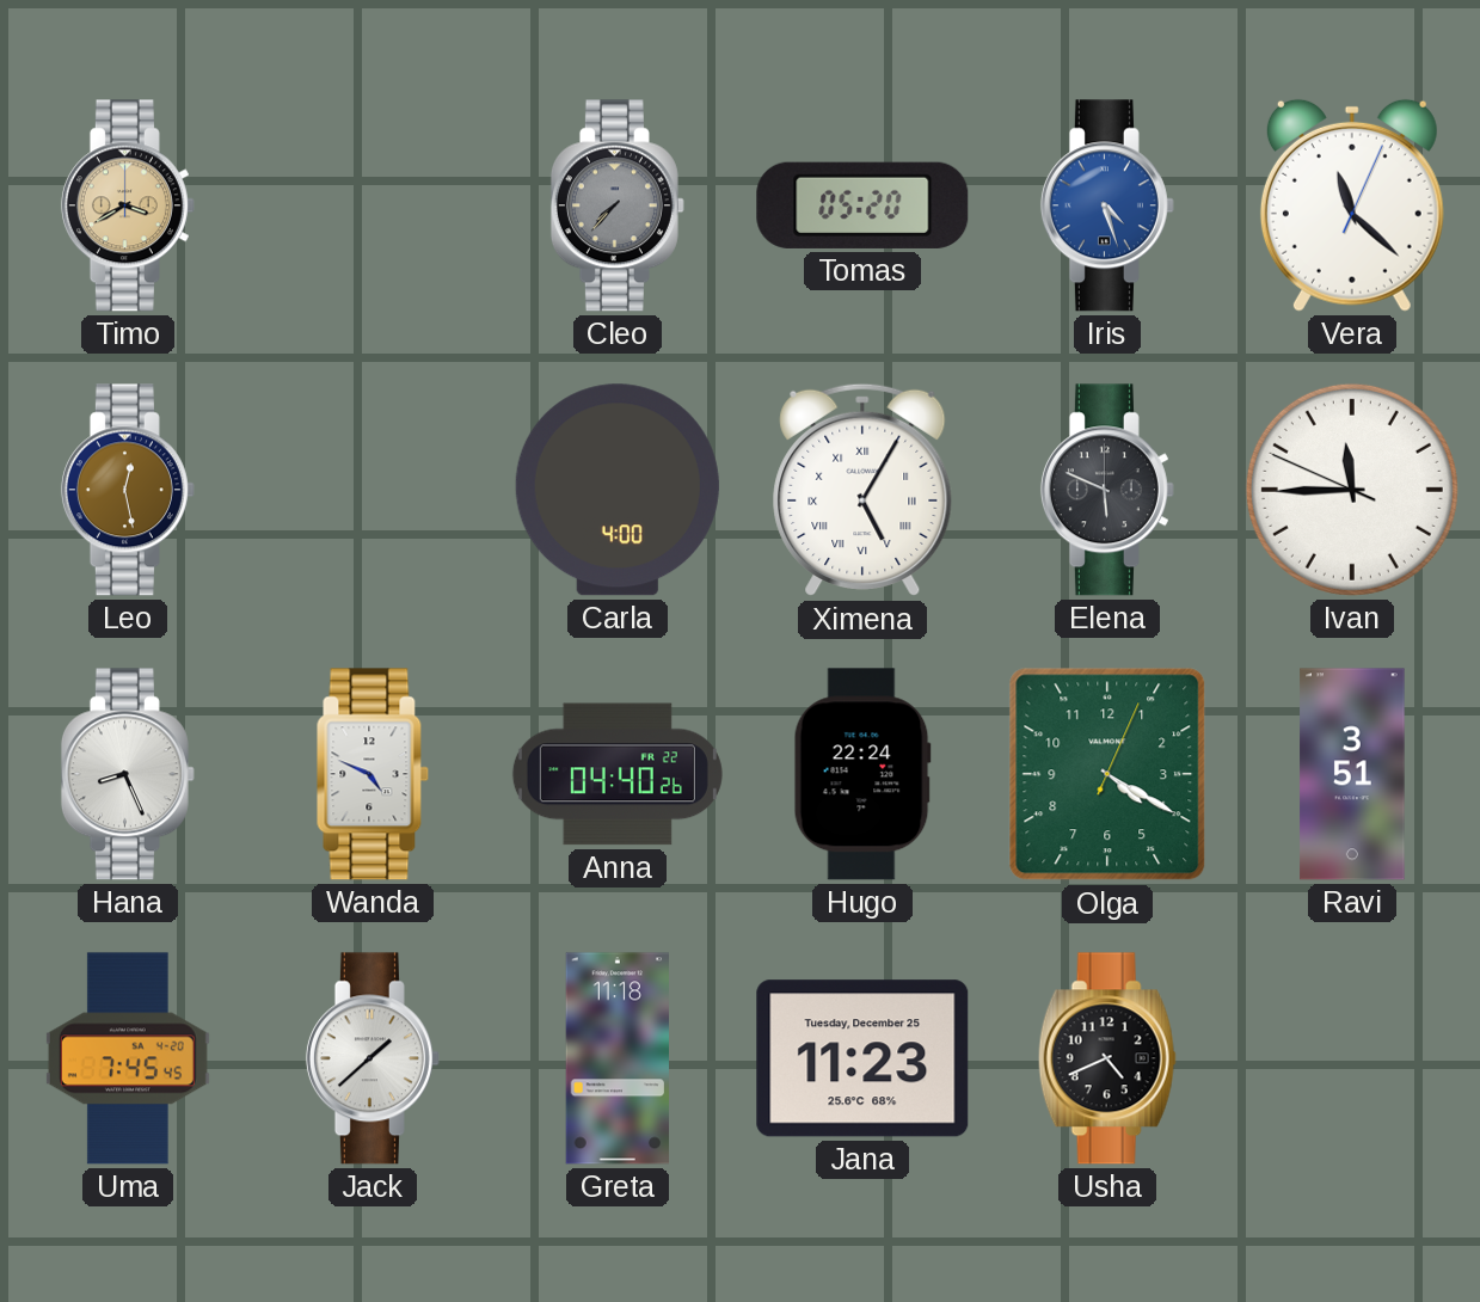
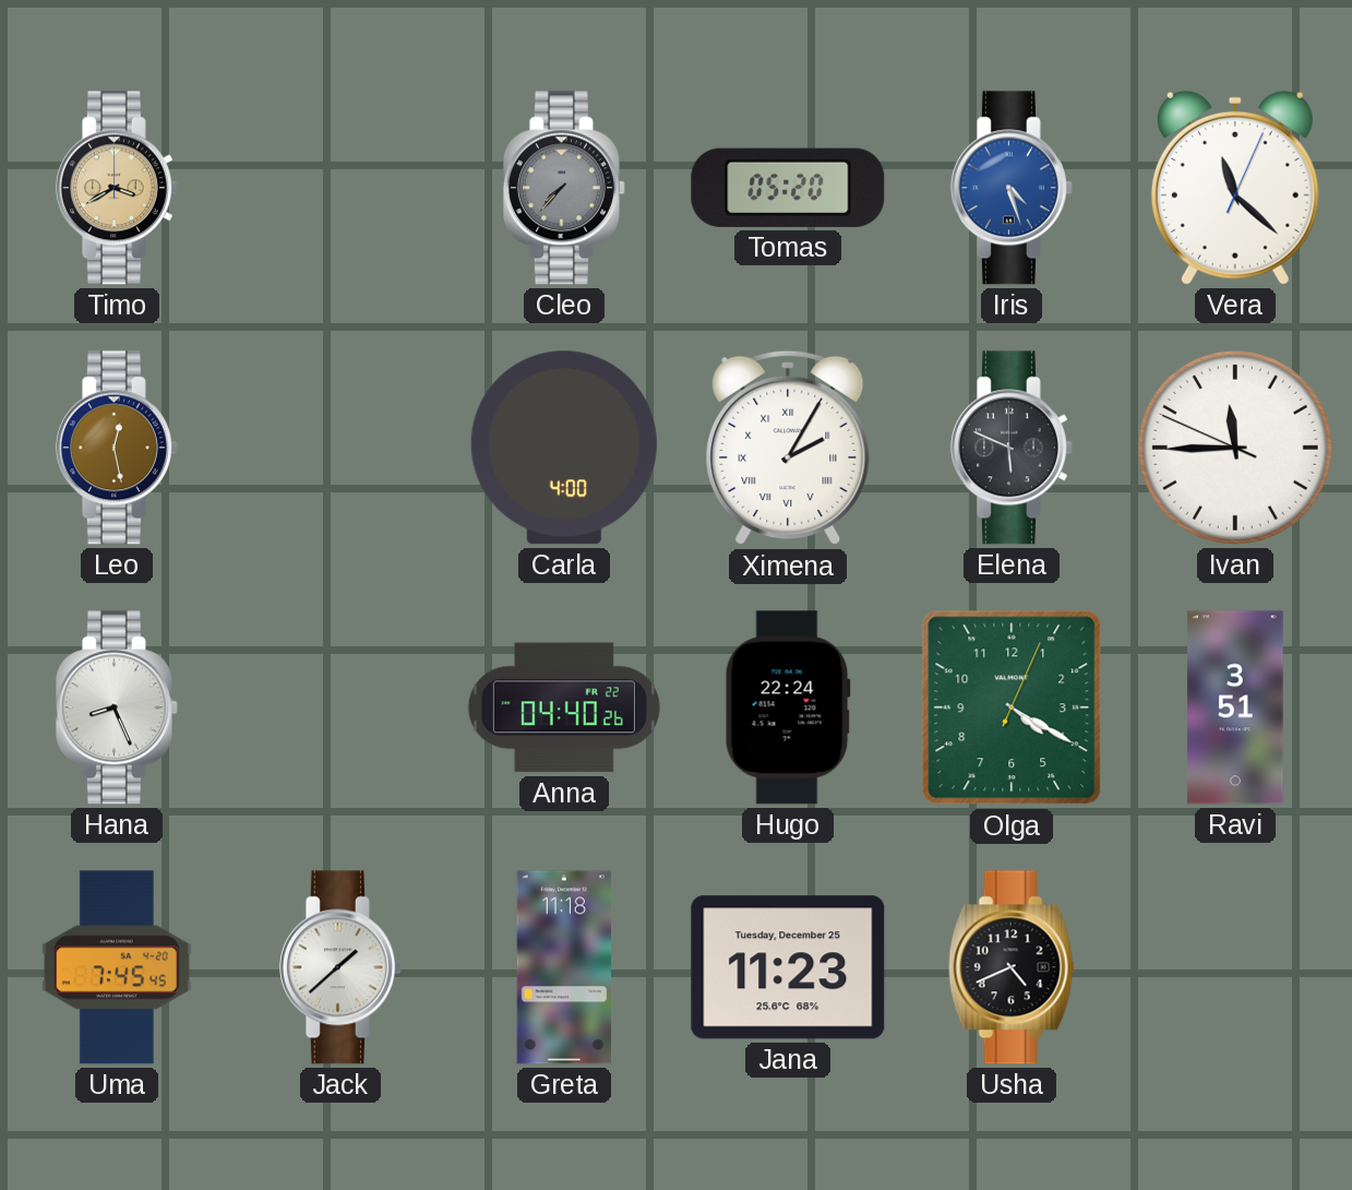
Ximena: 5:05 -> 2:05 (788, 448)
Wanda: 4:49 -> none (373, 774)
